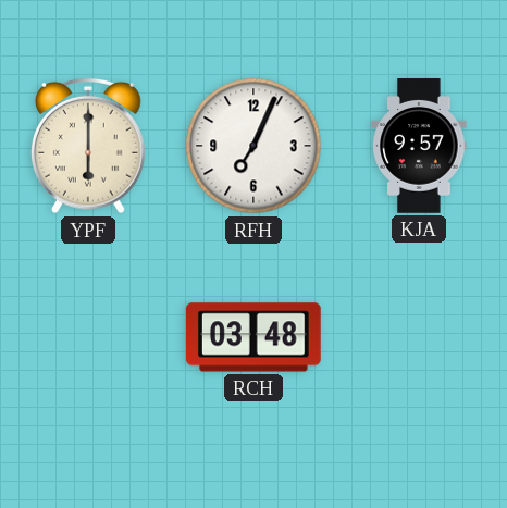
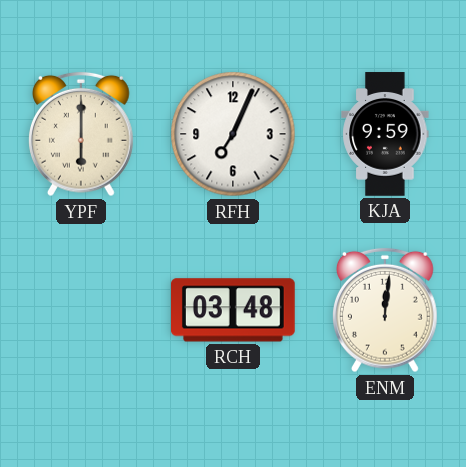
KJA: 9:57 -> 9:59 (385, 134)
ENM: none -> 12:01 (386, 310)
